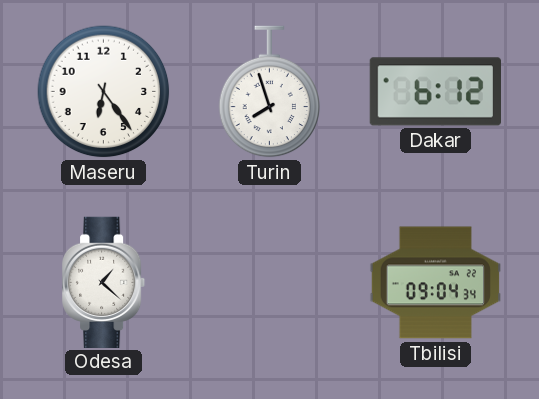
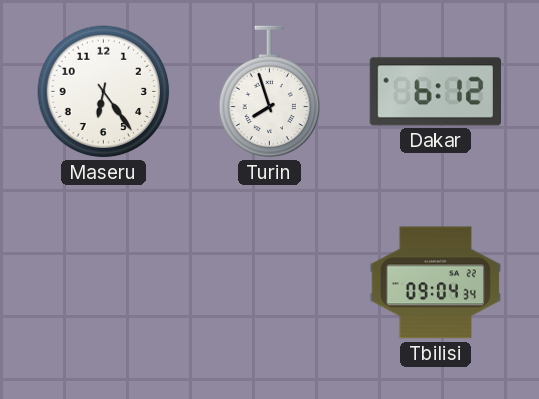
Odesa: 1:22 -> none (105, 282)
